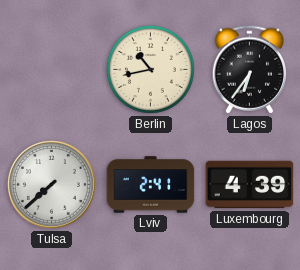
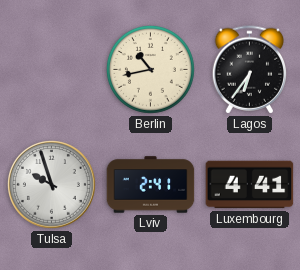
Tulsa: 7:38 -> 9:57 (51, 184)
Luxembourg: 4:39 -> 4:41 (250, 185)
